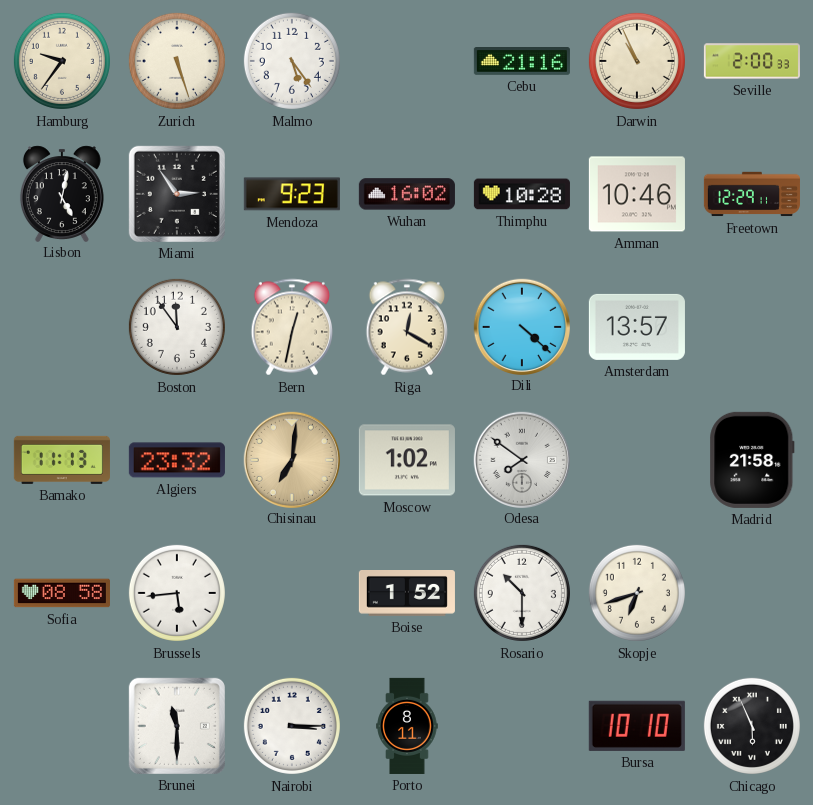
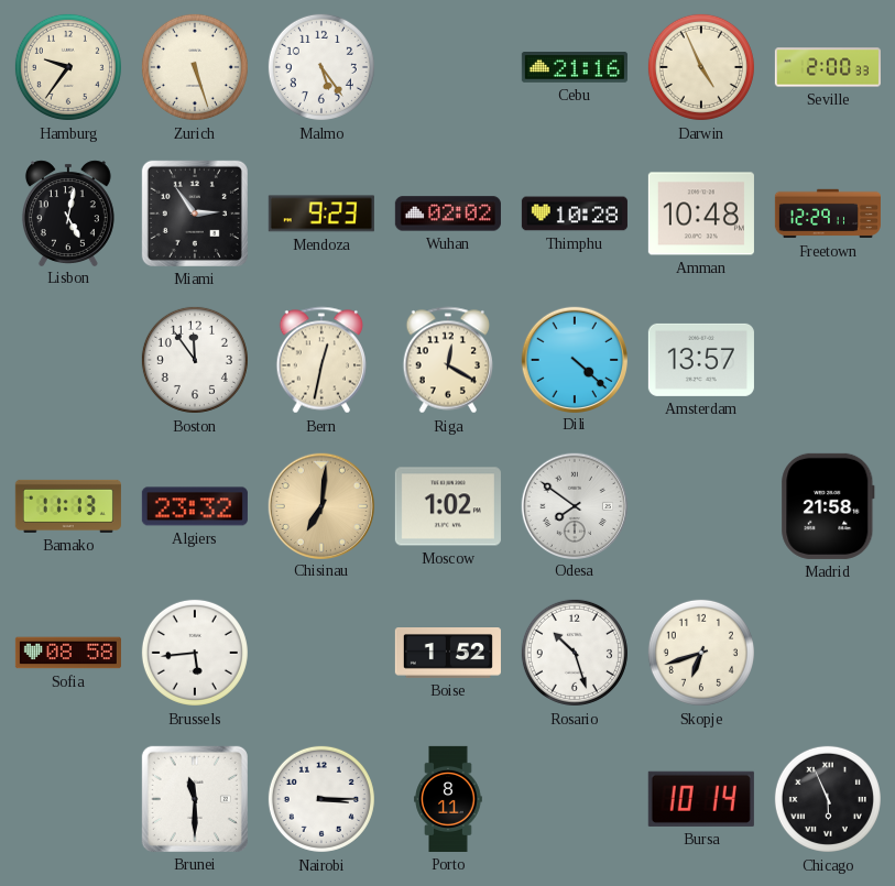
Darwin: 10:56 -> 4:56 (701, 67)
Wuhan: 16:02 -> 02:02 (448, 214)
Amman: 10:46 -> 10:48 (701, 214)
Rosario: 10:30 -> 10:27 (575, 653)
Bursa: 10:10 -> 10:14 (701, 799)
